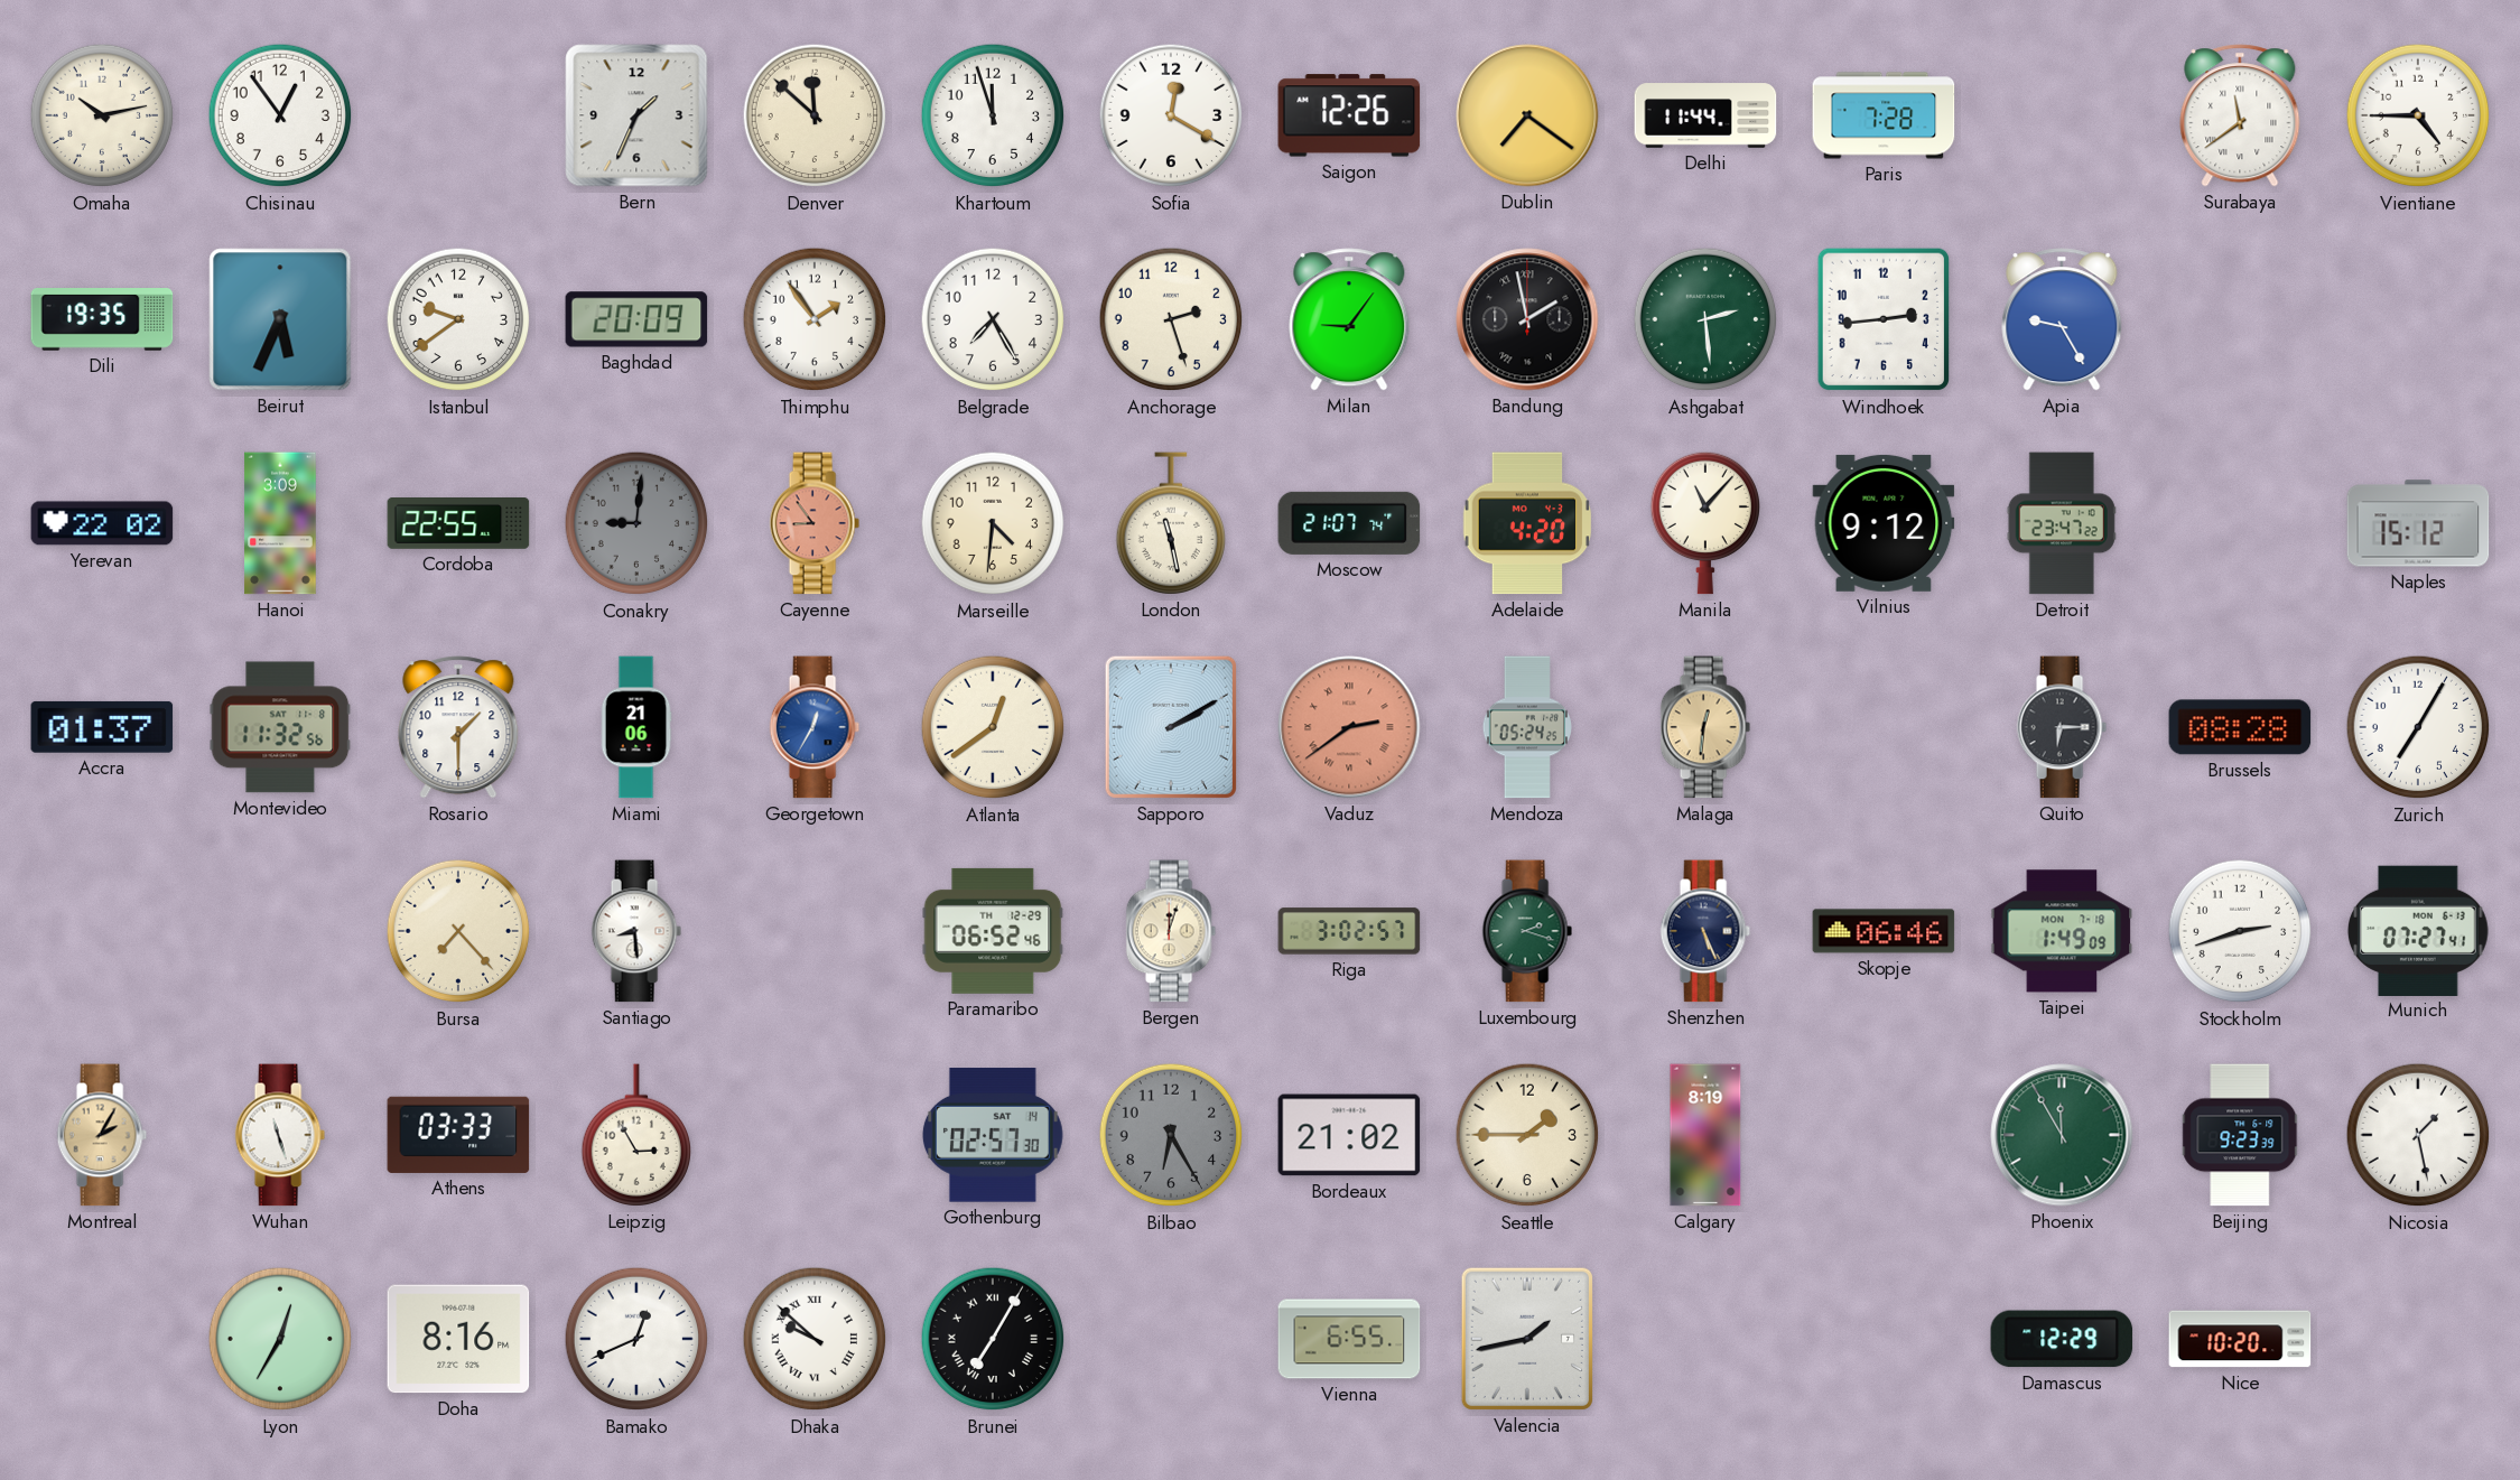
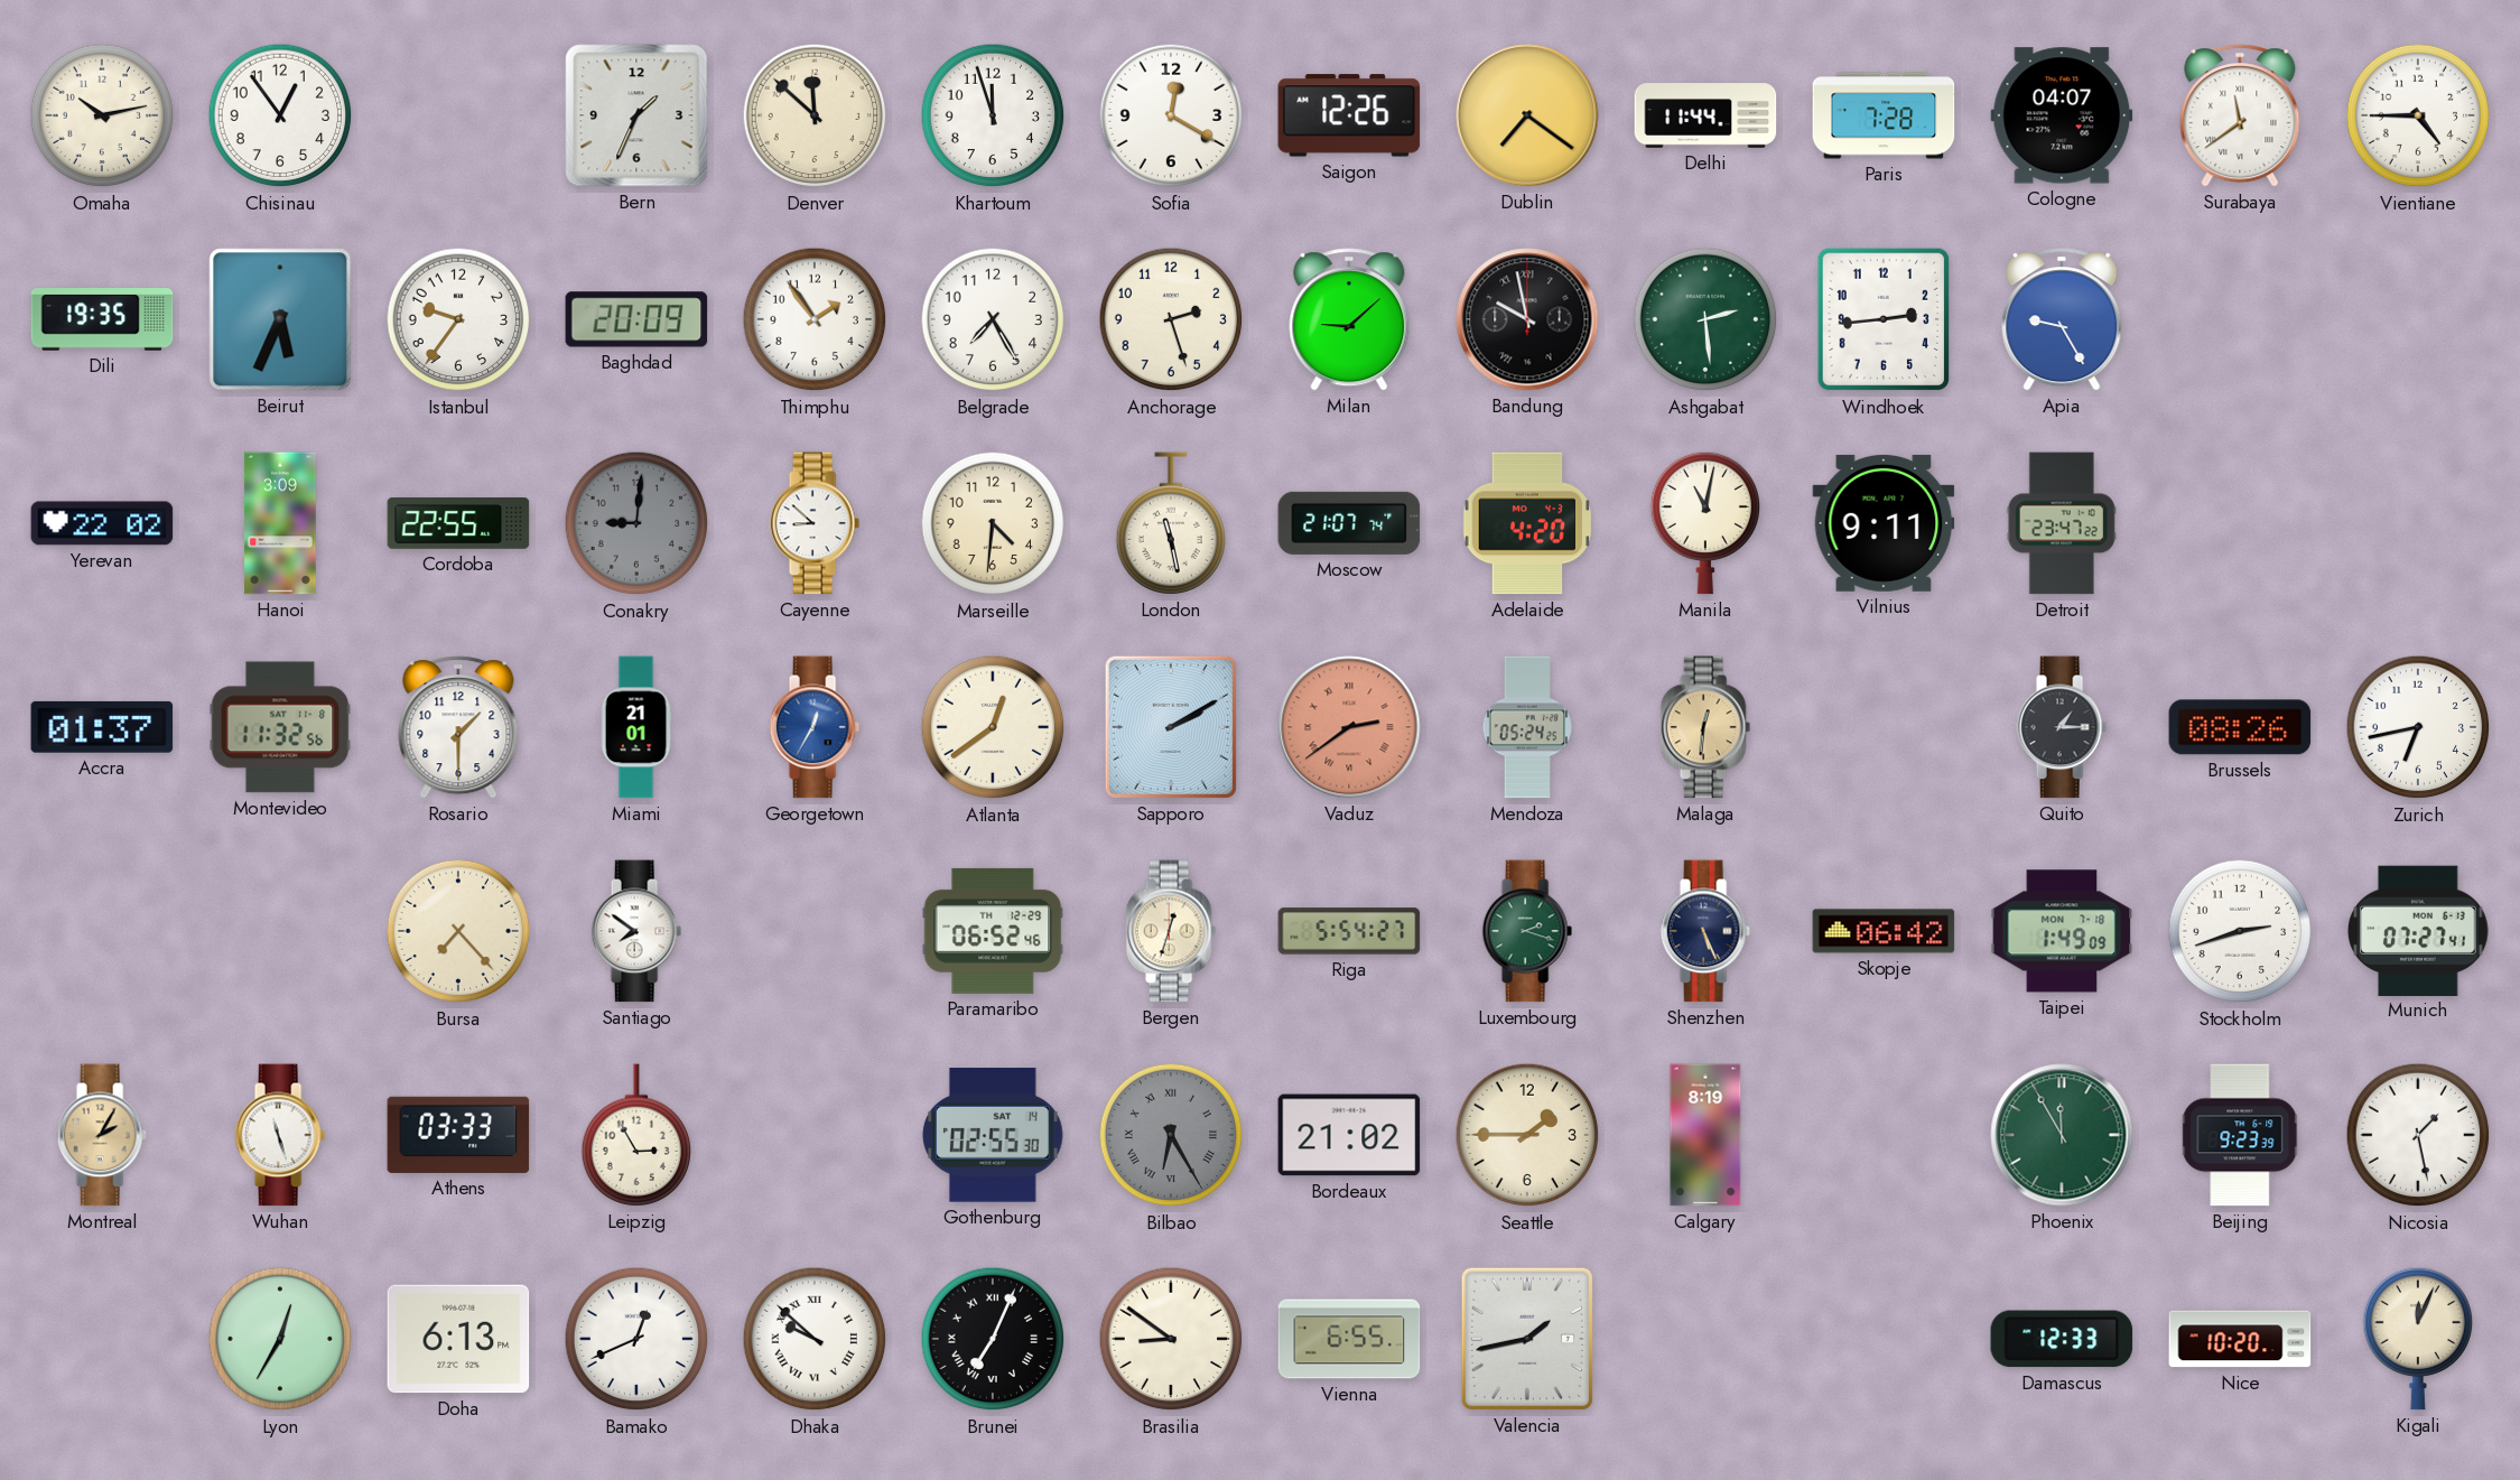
Cologne: none -> 04:07 (2062, 115)
Istanbul: 9:39 -> 9:36 (458, 319)
Milan: 9:06 -> 9:08 (1349, 319)
Bandung: 1:58 -> 9:58 (1527, 319)
Cayenne: 8:54 -> 8:52 (815, 523)
Cayenne dial: salmon -> white (815, 523)
Manila: 11:07 -> 11:02 (1704, 523)
Vilnius: 9:12 -> 9:11 (1884, 523)
Naples: 15:12 -> none (2418, 523)
Miami: 21:06 -> 21:01 (636, 727)
Quito: 6:15 -> 1:15 (2062, 727)
Brussels: 08:28 -> 08:26 (2240, 727)
Zurich: 7:05 -> 6:43 (2418, 727)
Santiago: 8:29 -> 7:51 (636, 931)
Bergen: 12:03 -> 12:33 (1171, 931)
Riga: 3:02 -> 5:54 (1349, 931)
Skopje: 06:46 -> 06:42 (1884, 931)
Gothenburg: 02:57 -> 02:55 (993, 1135)
Bilbao numerals: Arabic -> Roman (1171, 1135)
Doha: 8:16 -> 6:13 (458, 1339)
Brunei: 7:05 -> 7:04 (993, 1339)
Brasilia: none -> 8:51 (1171, 1339)
Damascus: 12:29 -> 12:33 (2062, 1339)
Kigali: none -> 12:04 (2417, 1339)
